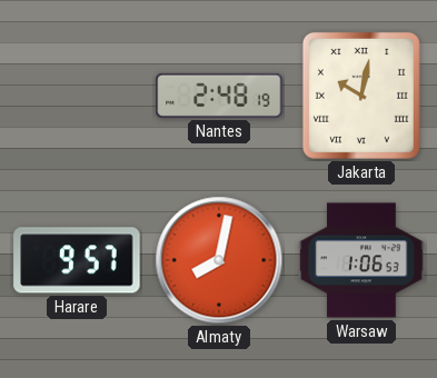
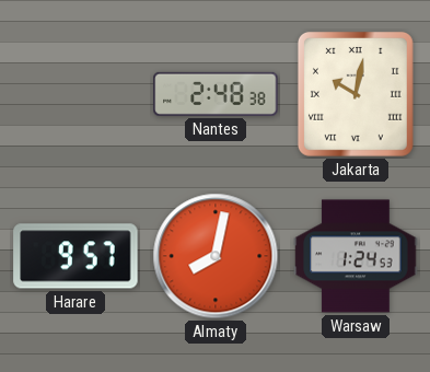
Nantes: 2:48:19 -> 2:48:38 (216, 94)
Warsaw: 1:06 -> 1:24 (356, 256)
